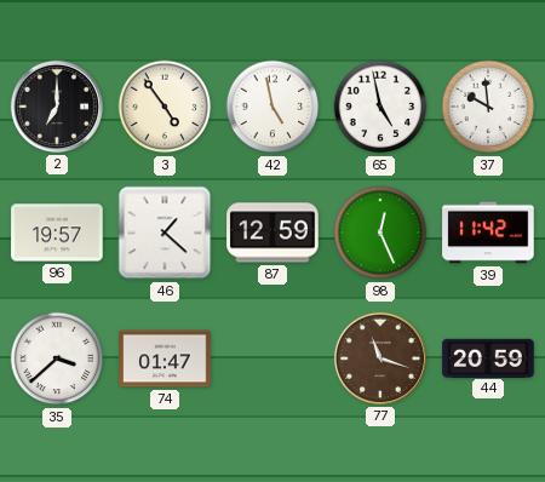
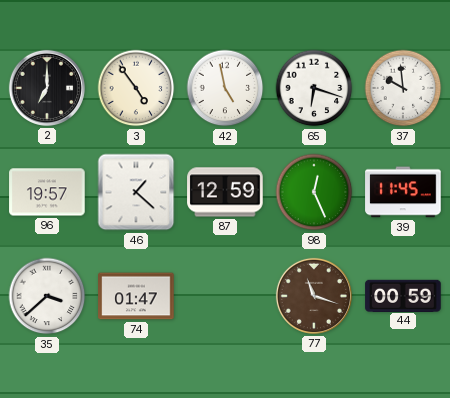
65: 4:58 -> 6:18 (314, 88)
39: 11:42 -> 11:45 (403, 192)
44: 20:59 -> 00:59 (403, 295)
